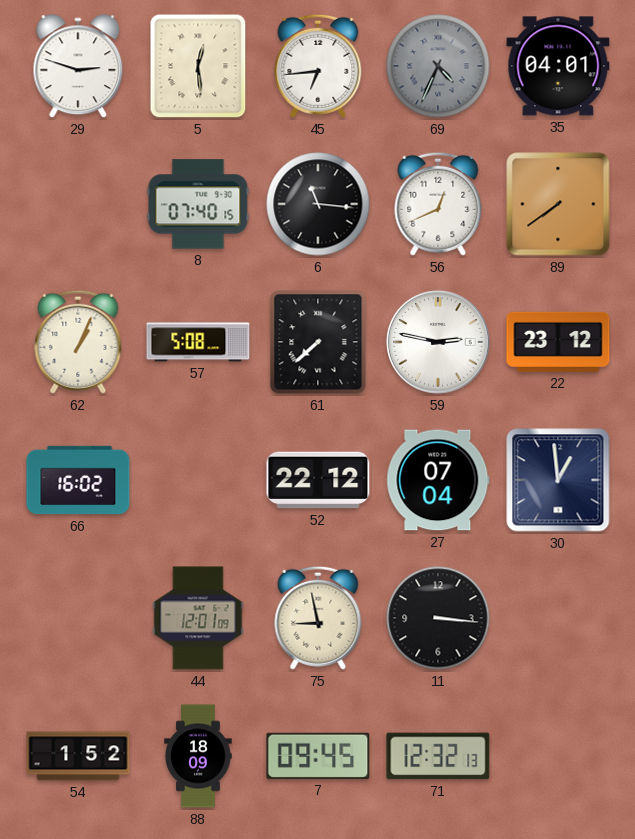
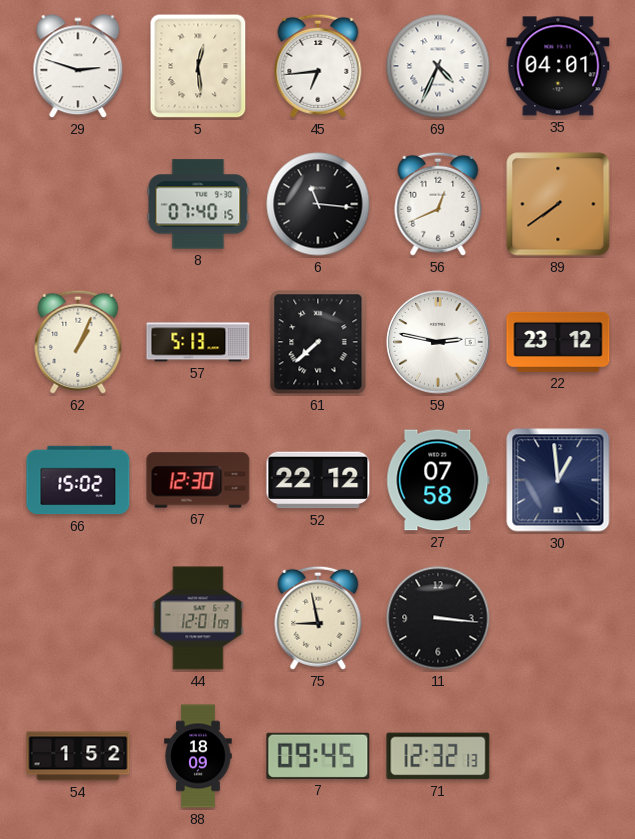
69 dial: grey -> white (438, 66)
57: 5:08 -> 5:13 (198, 342)
66: 16:02 -> 15:02 (78, 480)
67: none -> 12:30 (198, 480)
27: 07:04 -> 07:58 (438, 480)
